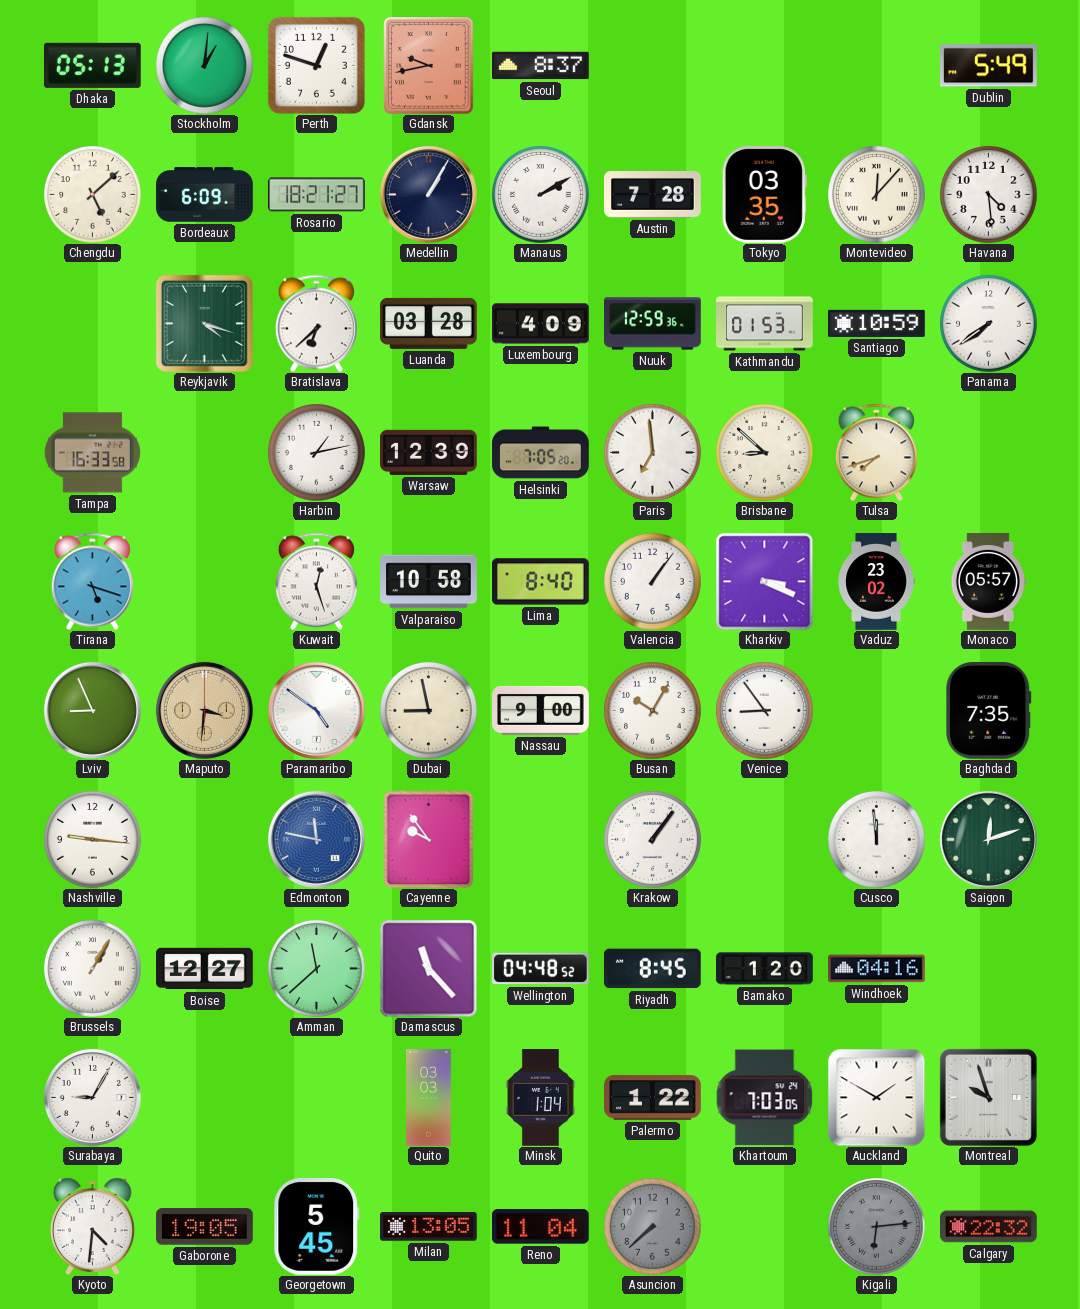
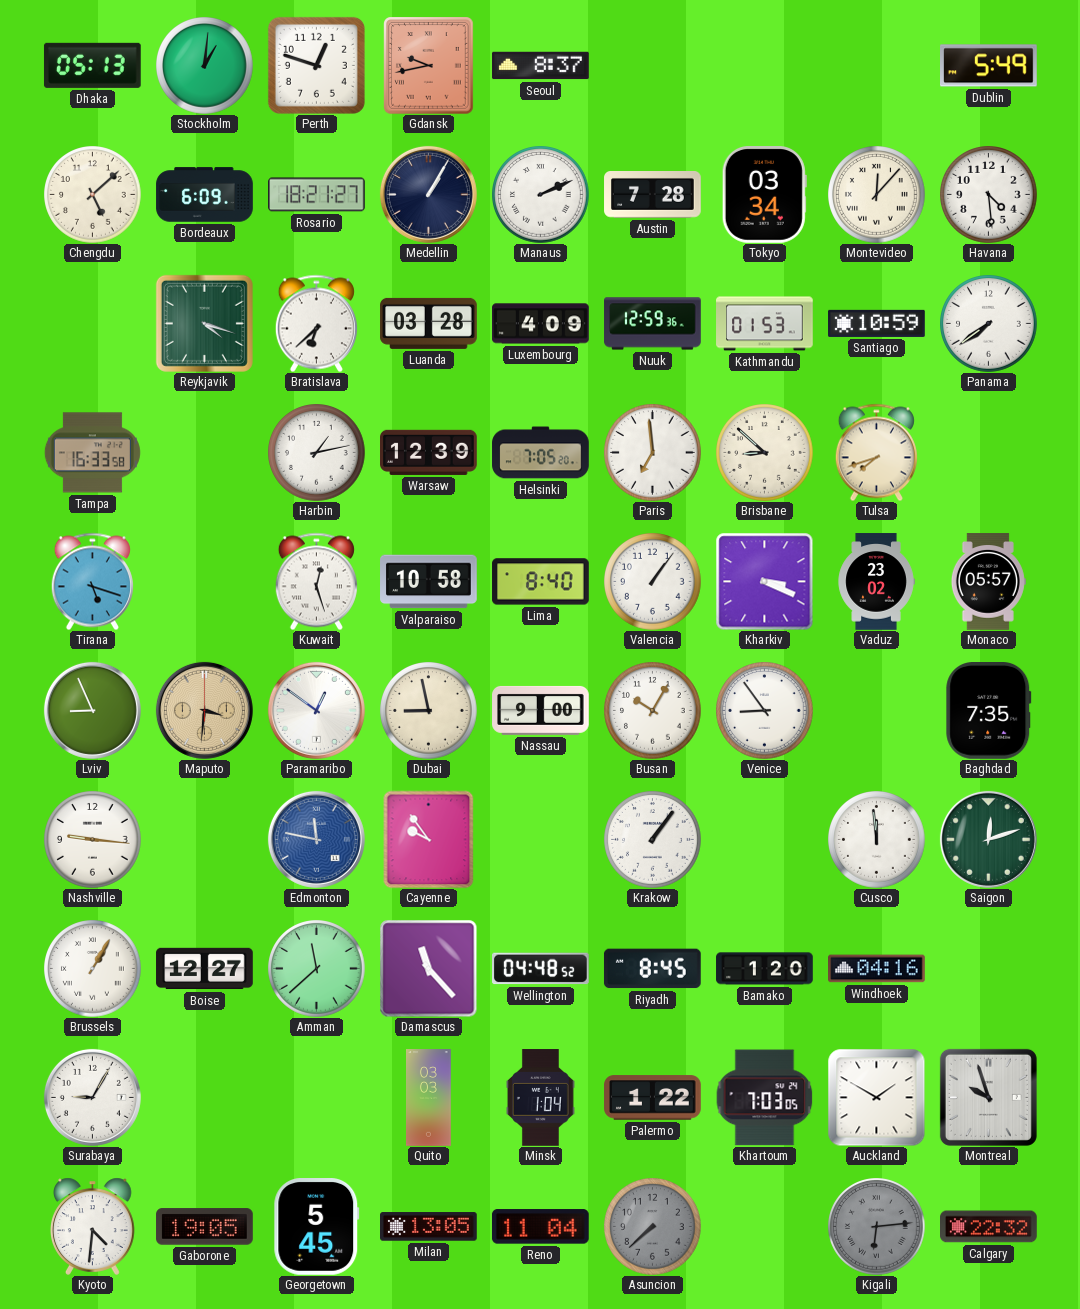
Manaus: 2:10 -> 2:11 (541, 195)
Tokyo: 03:35 -> 03:34 (764, 195)
Paramaribo: 4:51 -> 12:51 (316, 710)
